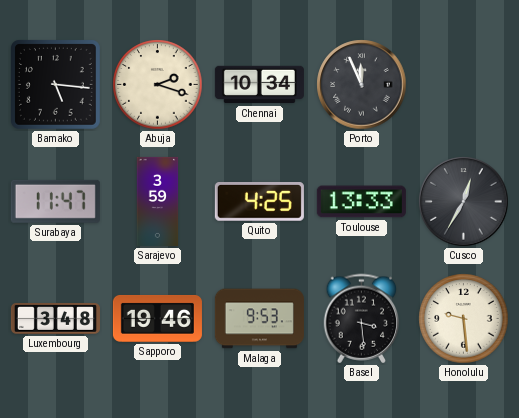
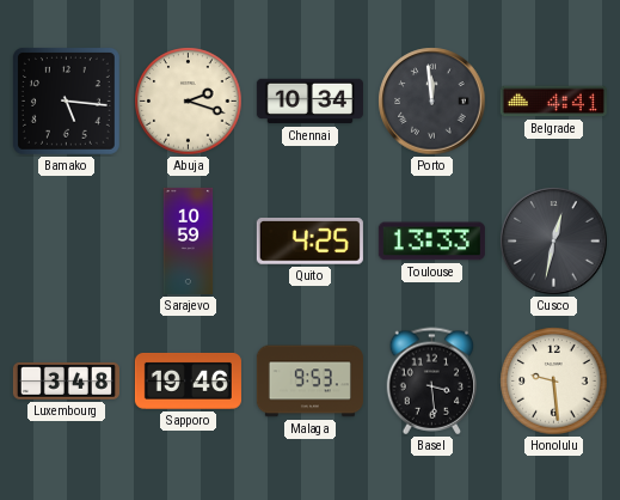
Porto: 11:56 -> 11:59 (432, 102)
Belgrade: none -> 4:41 (553, 102)
Surabaya: 11:47 -> none (55, 201)
Sarajevo: 3:59 -> 10:59 (189, 240)
Cusco: 12:35 -> 12:32 (554, 242)
